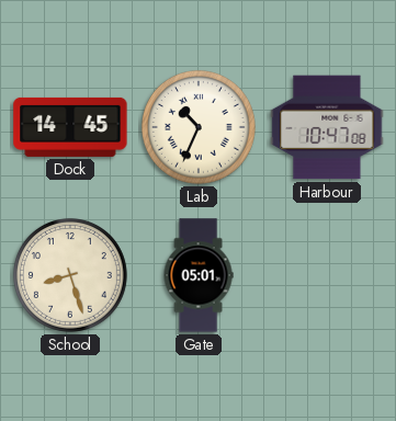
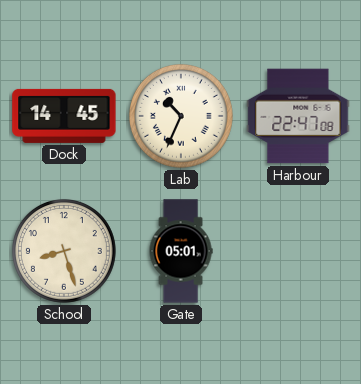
Harbour: 10:47 -> 22:47 (298, 116)
